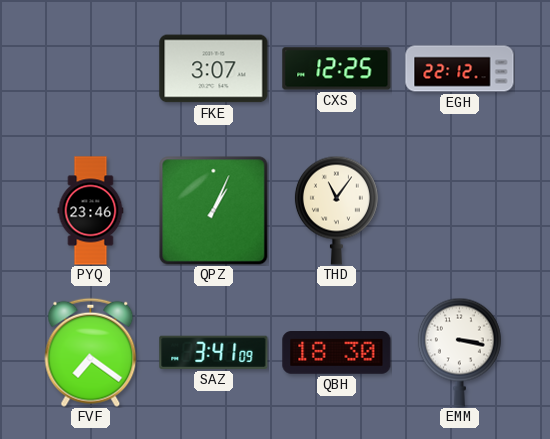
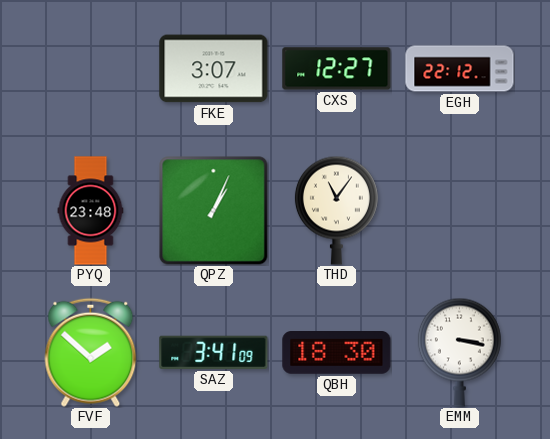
CXS: 12:25 -> 12:27 (337, 69)
PYQ: 23:46 -> 23:48 (91, 211)
FVF: 7:21 -> 1:52 (91, 352)
